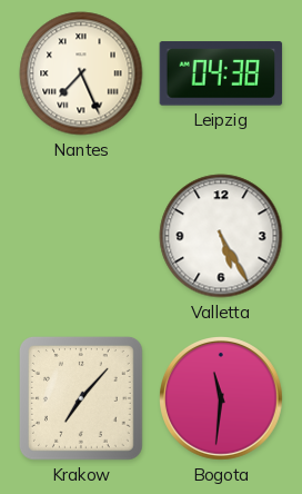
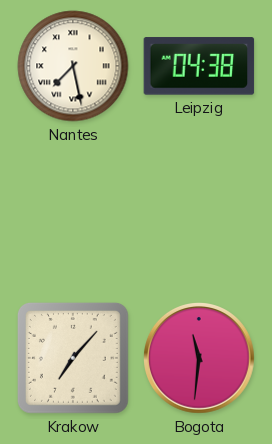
Nantes: 7:26 -> 7:28 (73, 66)
Valletta: 5:25 -> none (221, 236)
